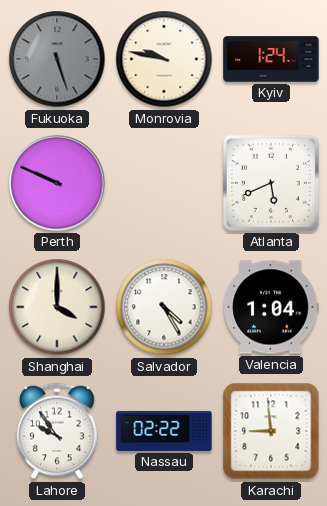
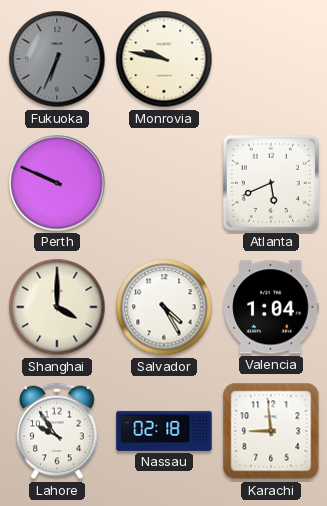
Fukuoka: 5:27 -> 6:34 (57, 59)
Kyiv: 1:24 -> none (271, 59)
Nassau: 02:22 -> 02:18 (164, 431)
